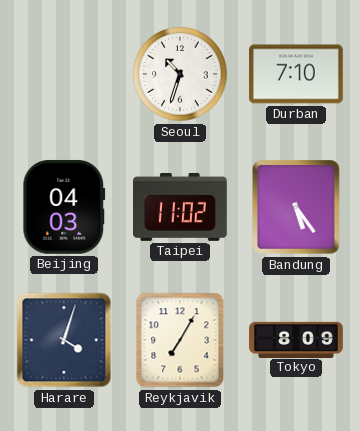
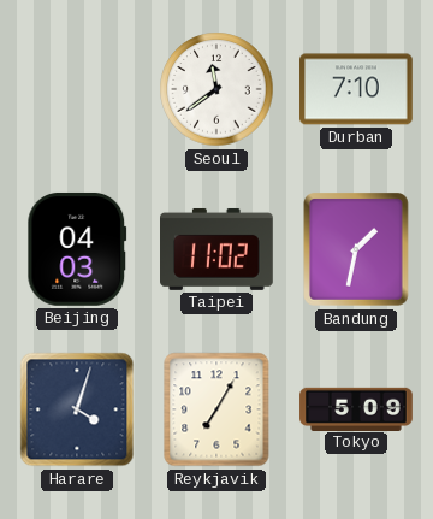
Seoul: 10:33 -> 11:39 (216, 89)
Bandung: 5:24 -> 1:32 (357, 250)
Tokyo: 8:09 -> 5:09 (356, 408)
